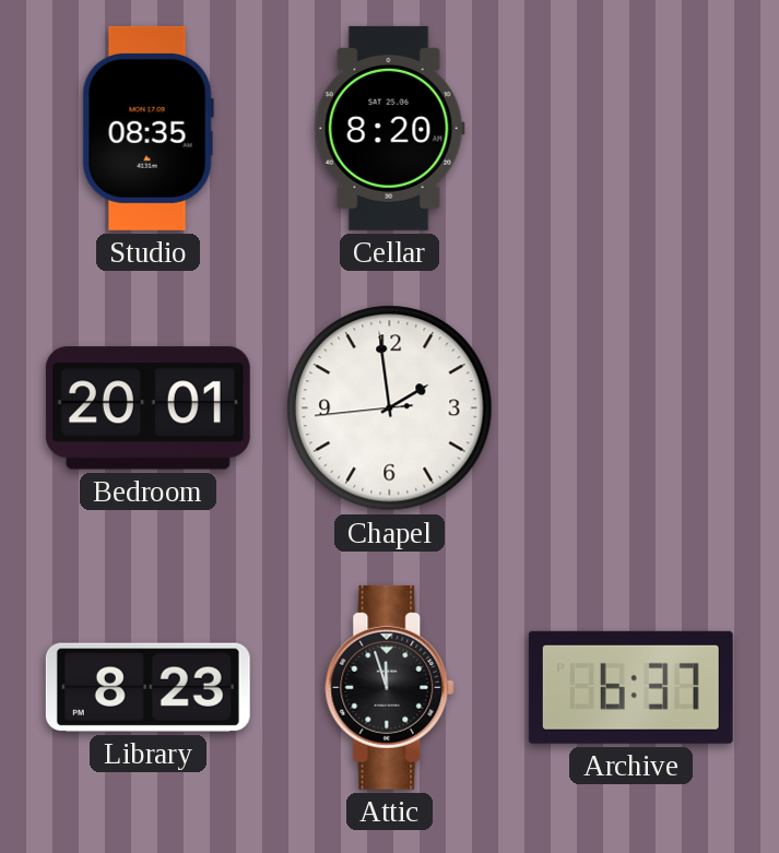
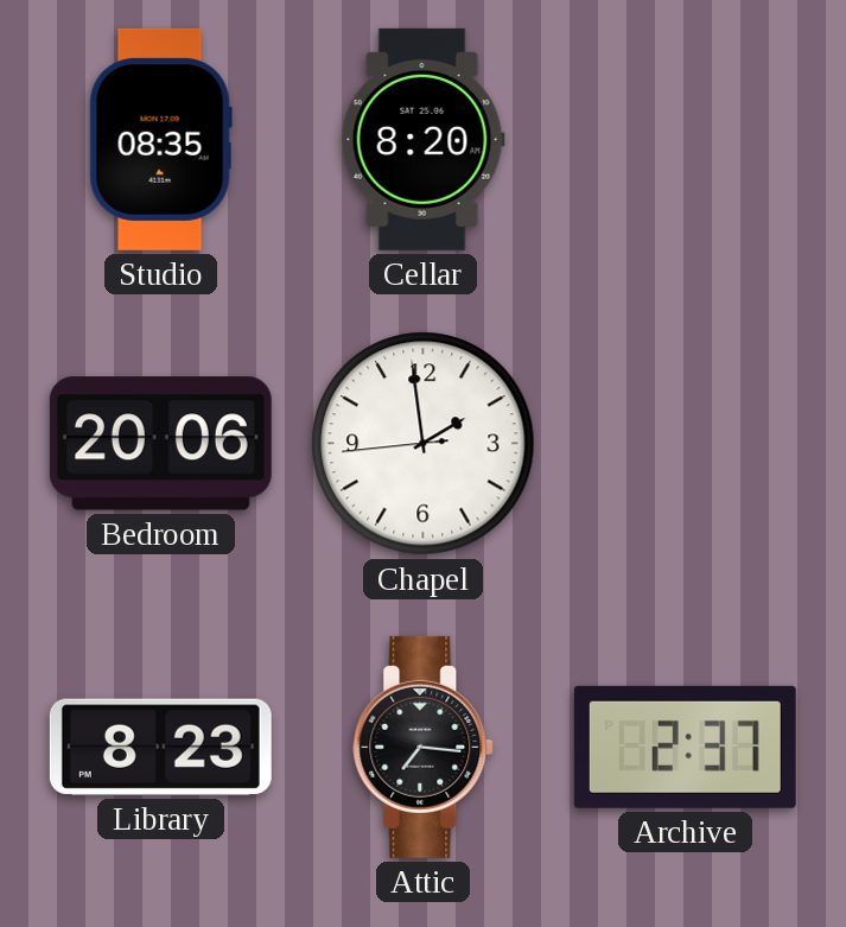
Bedroom: 20:01 -> 20:06 (160, 444)
Attic: 11:57 -> 7:16 (424, 747)
Archive: 6:37 -> 2:37 (685, 747)
